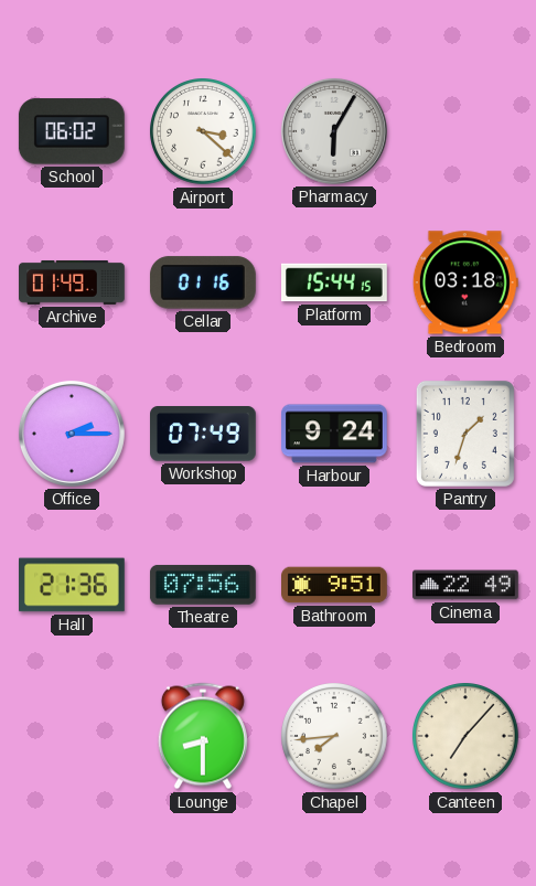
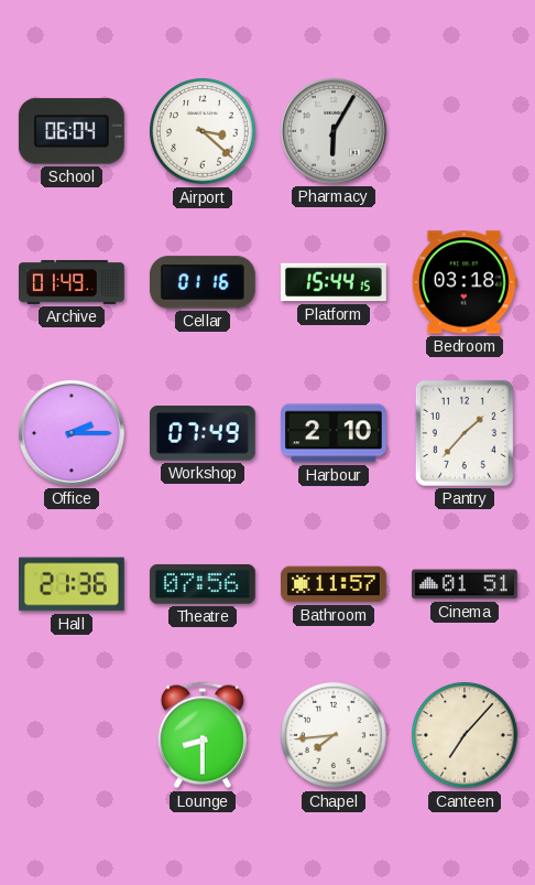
School: 06:02 -> 06:04 (72, 131)
Harbour: 9:24 -> 2:10 (335, 433)
Pantry: 1:33 -> 1:37 (465, 433)
Bathroom: 9:51 -> 11:57 (335, 584)
Cinema: 22:49 -> 01:51 (466, 584)
